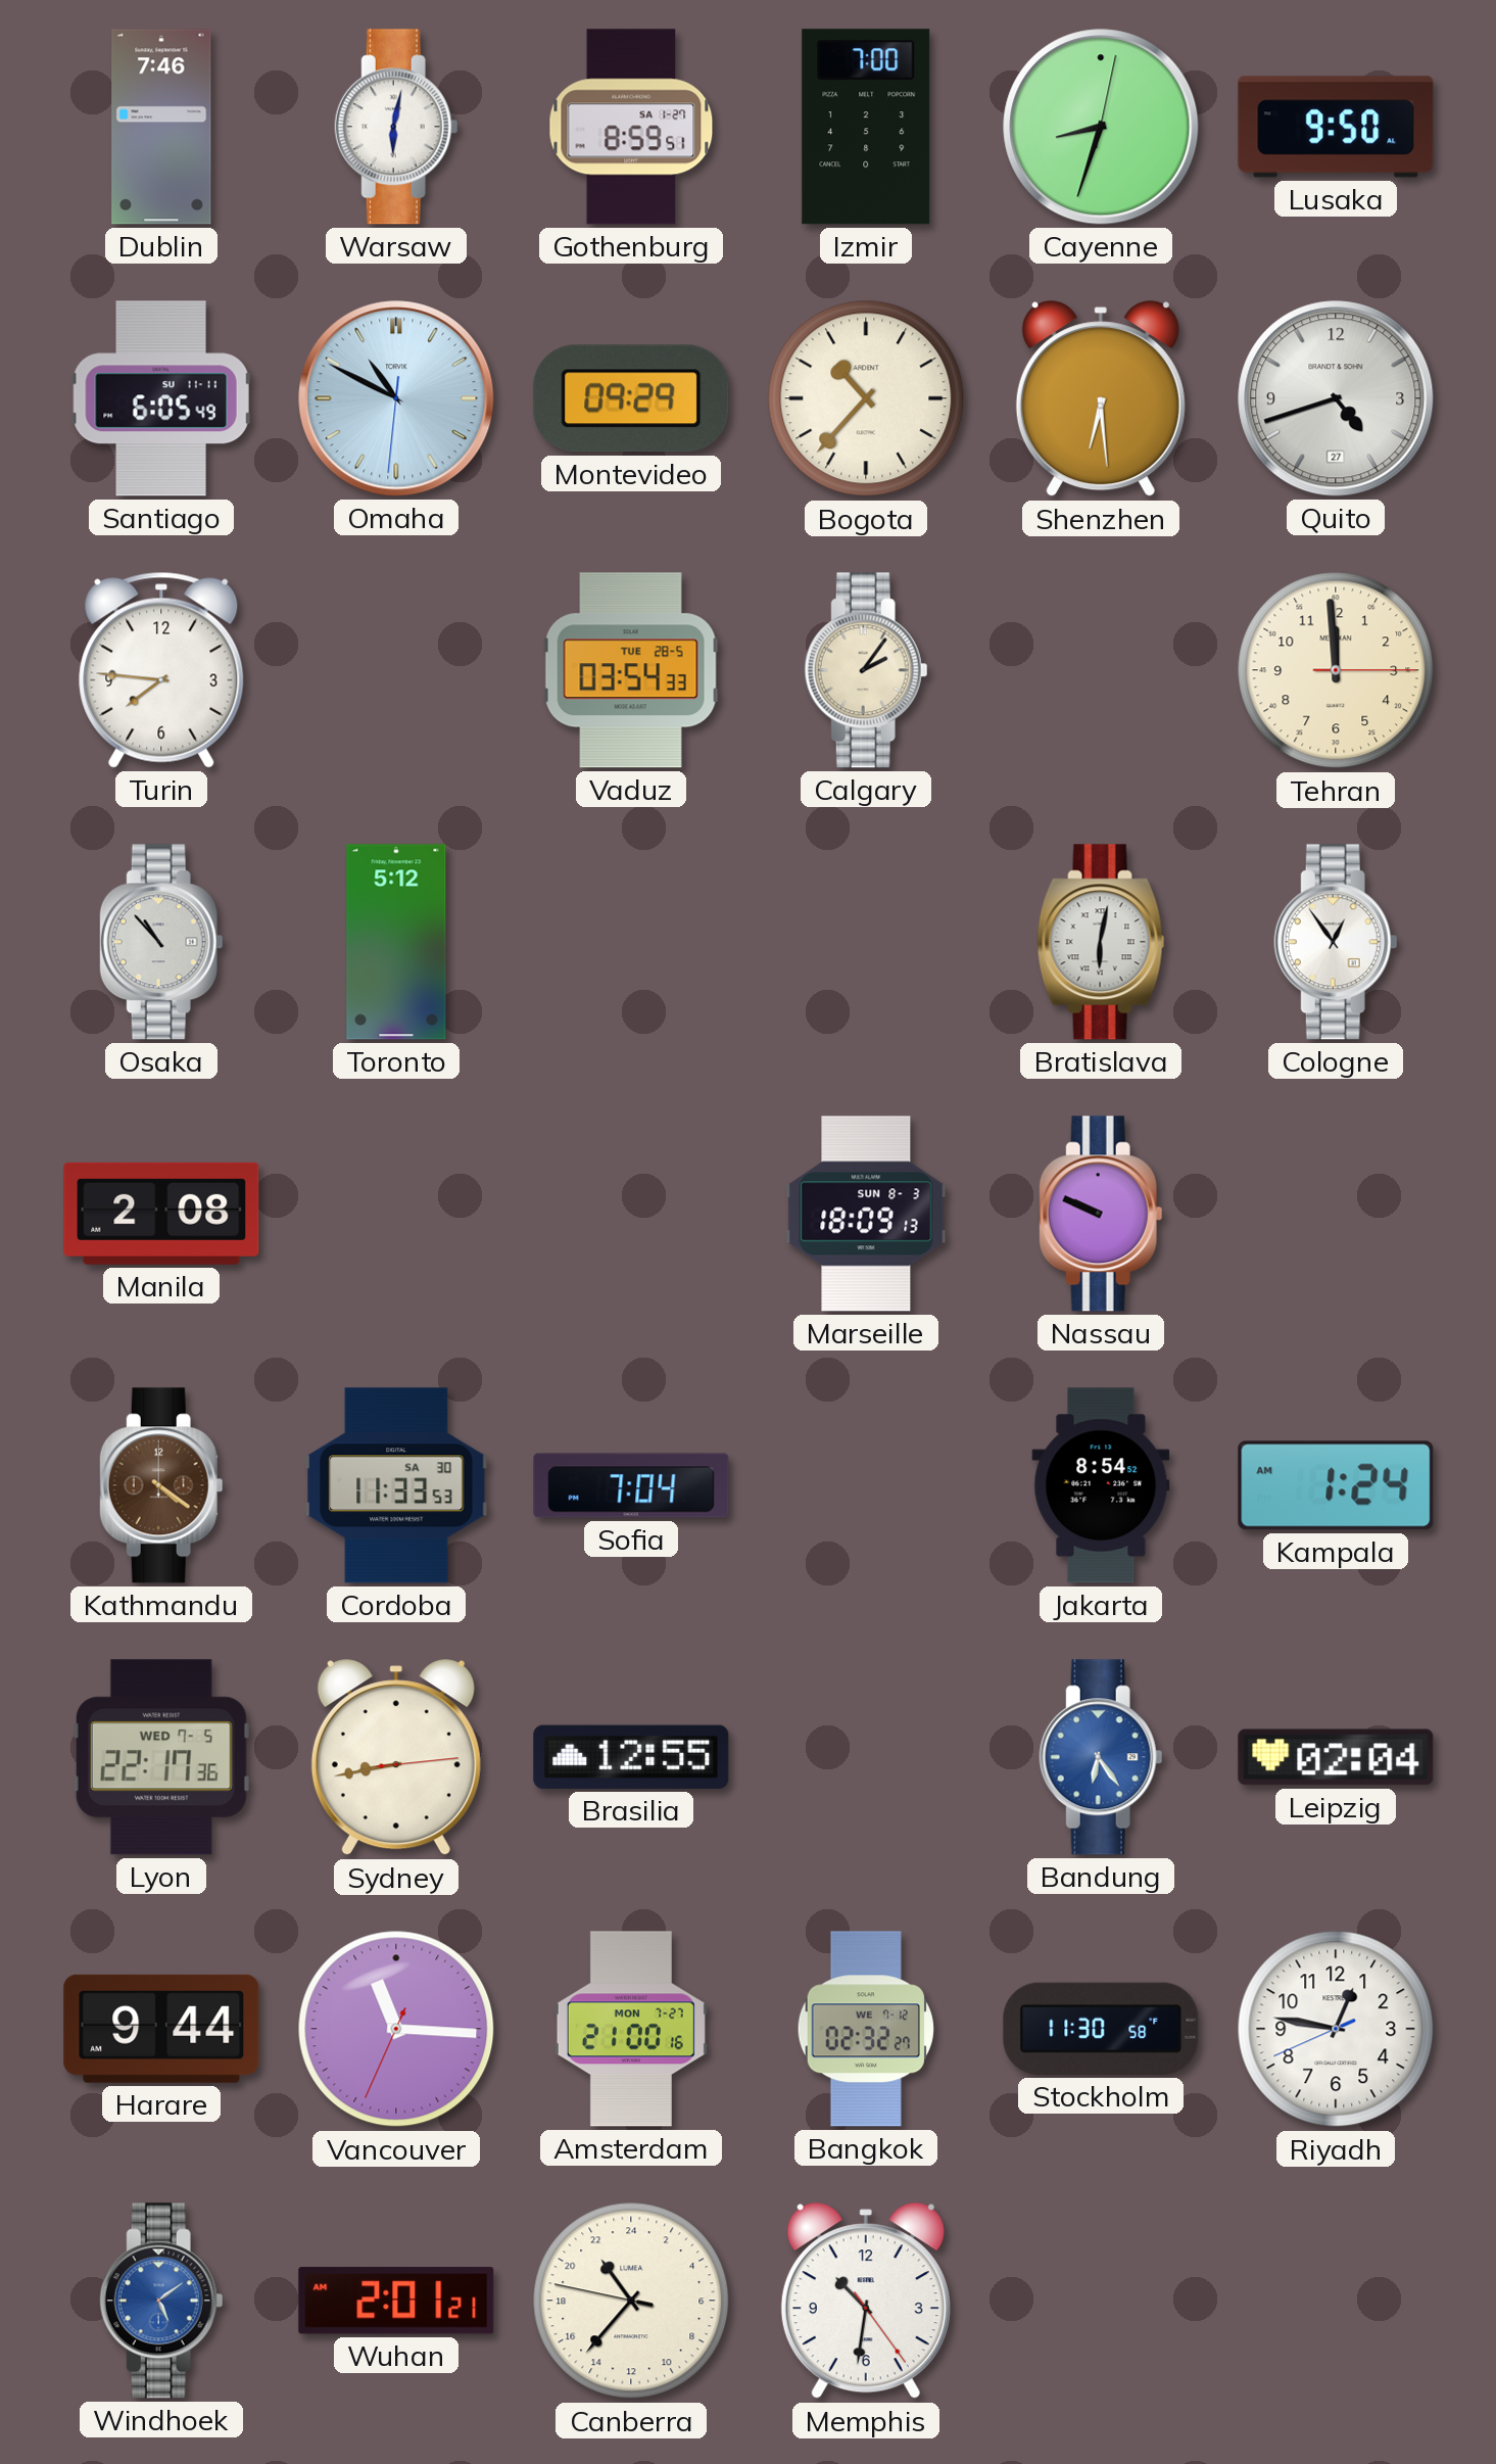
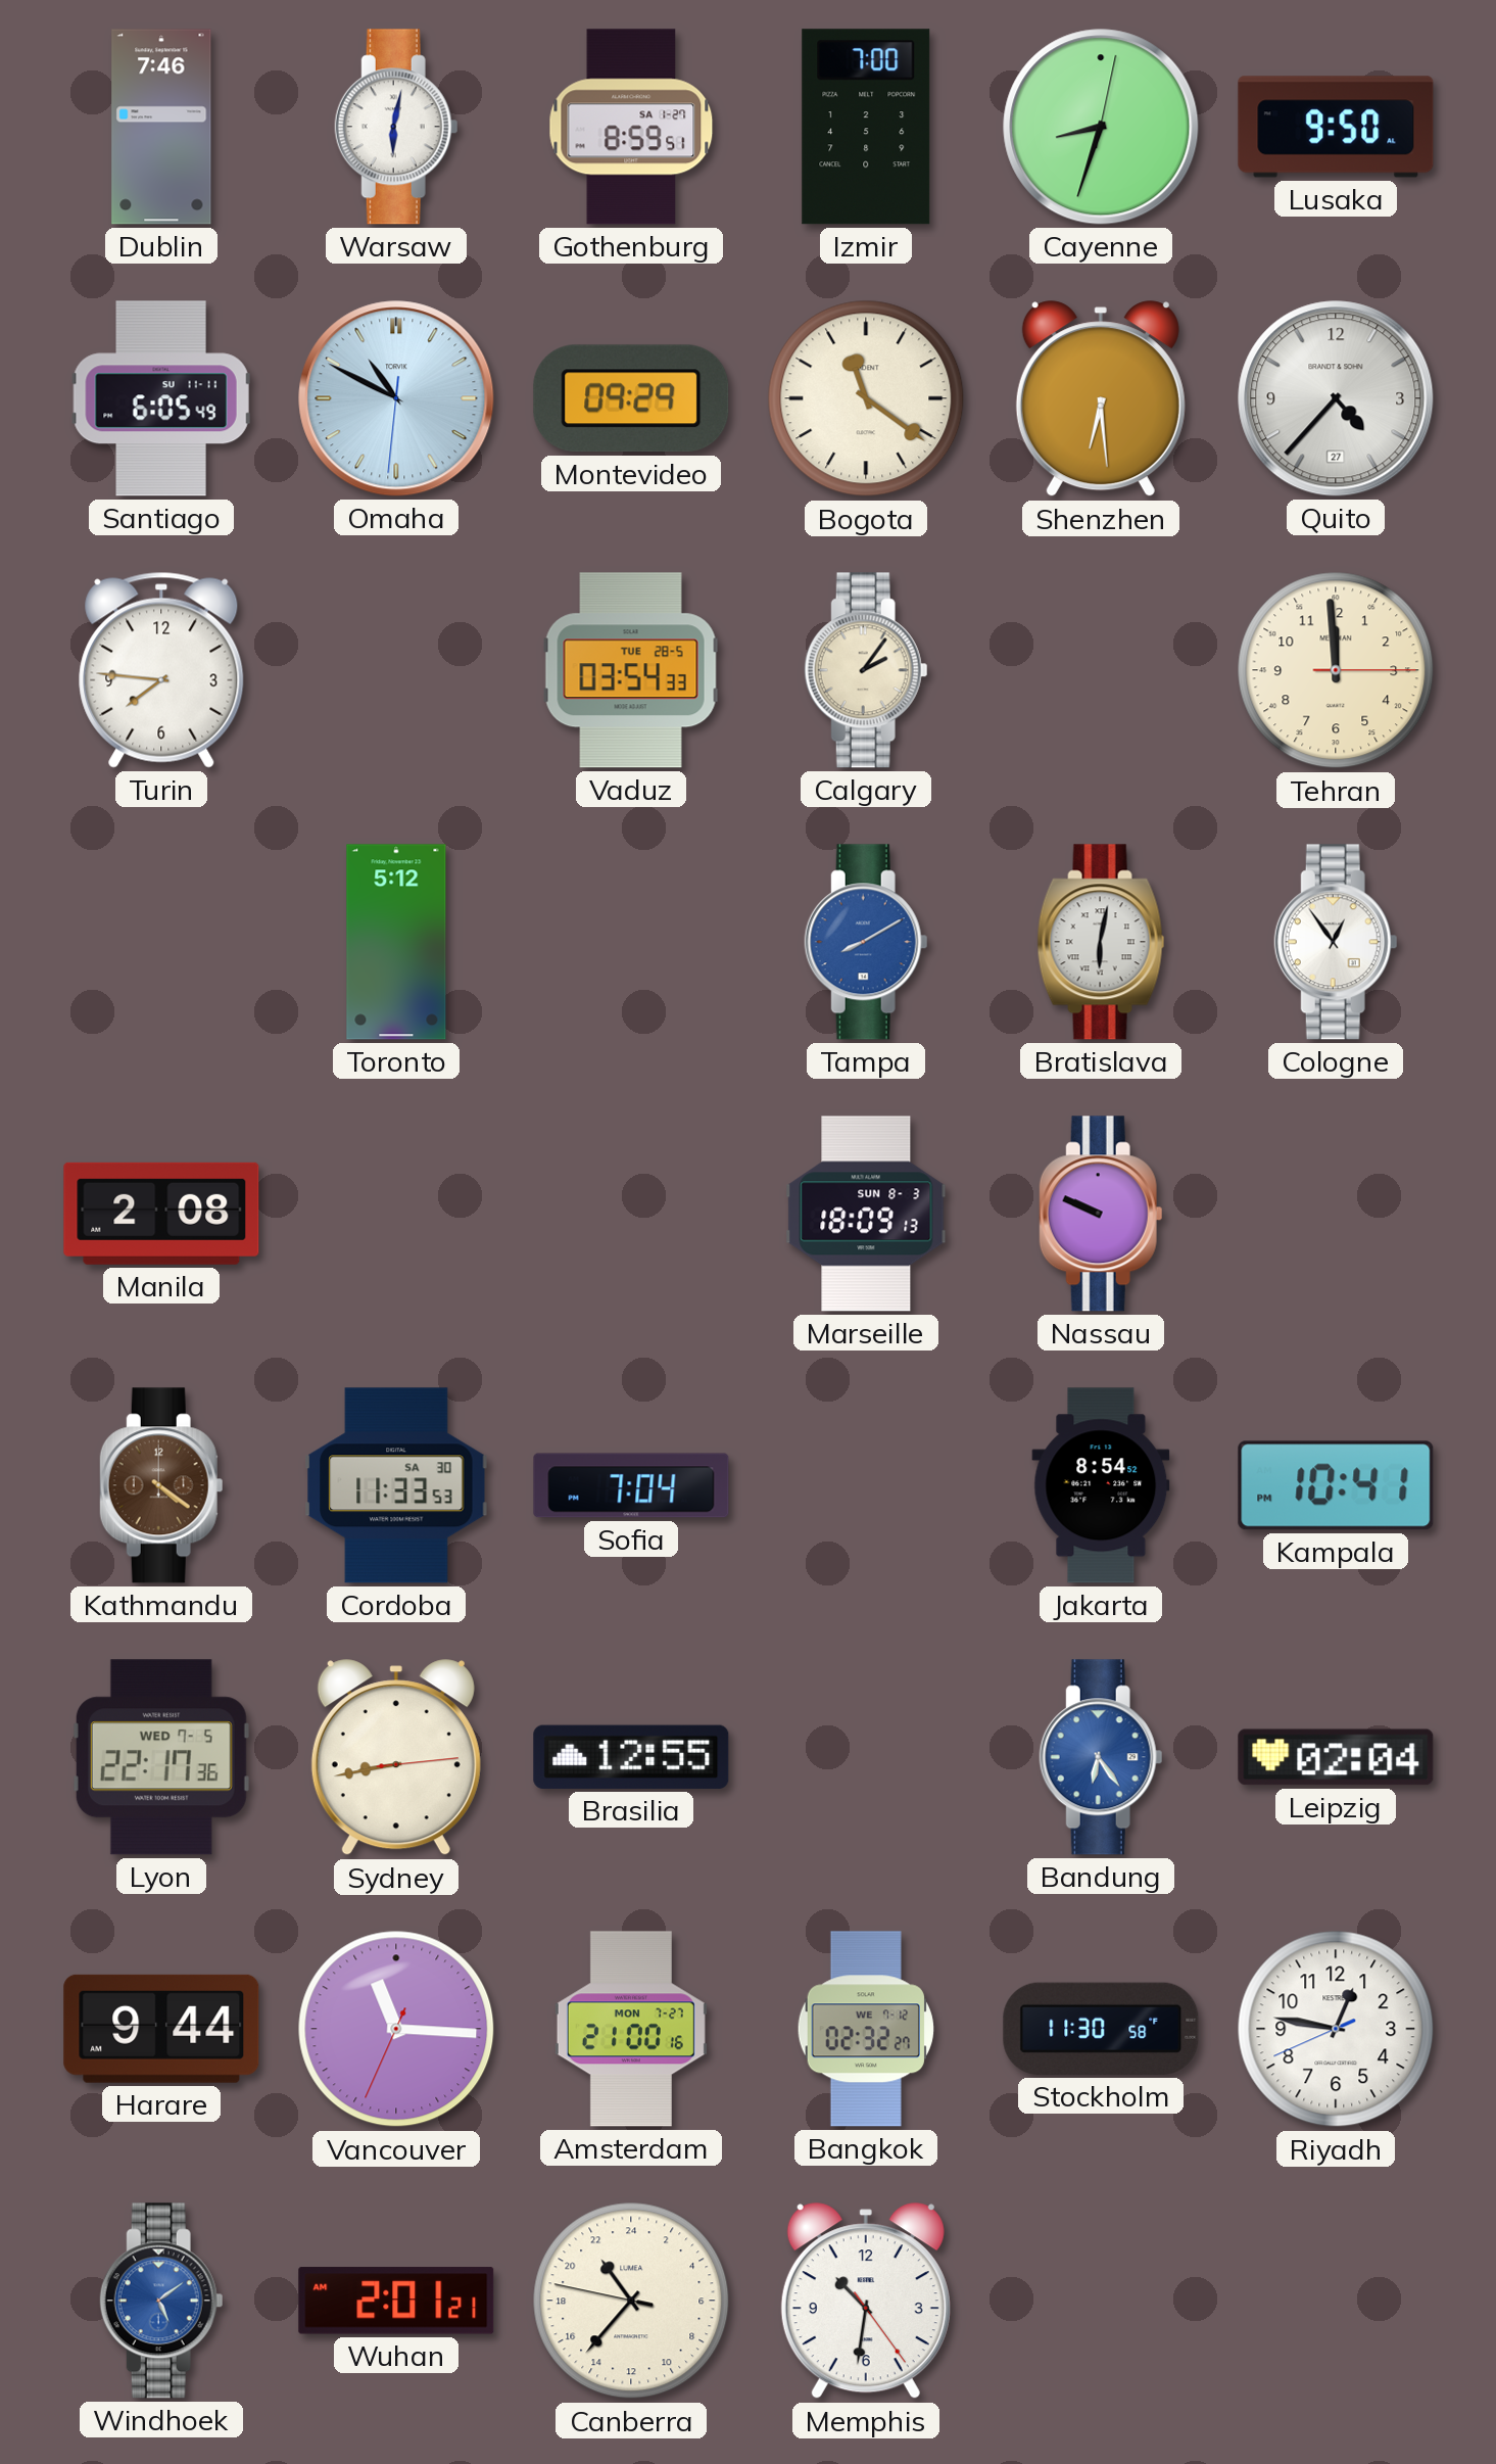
Bogota: 10:37 -> 11:21 (866, 398)
Quito: 4:42 -> 4:37 (1336, 398)
Osaka: 10:53 -> none (161, 942)
Tampa: none -> 8:10 (866, 942)
Kampala: 1:24 -> 10:41 (1336, 1485)
